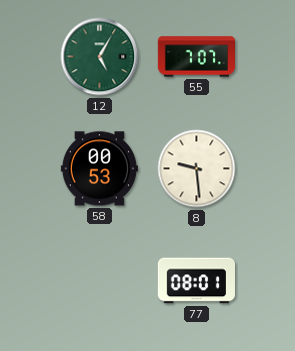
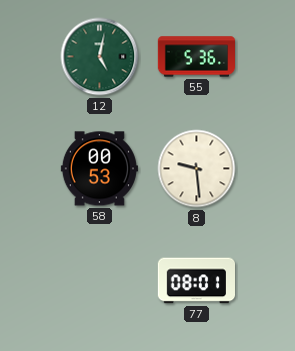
12: 5:05 -> 5:02 (100, 57)
55: 7:07 -> 5:36 (196, 57)
